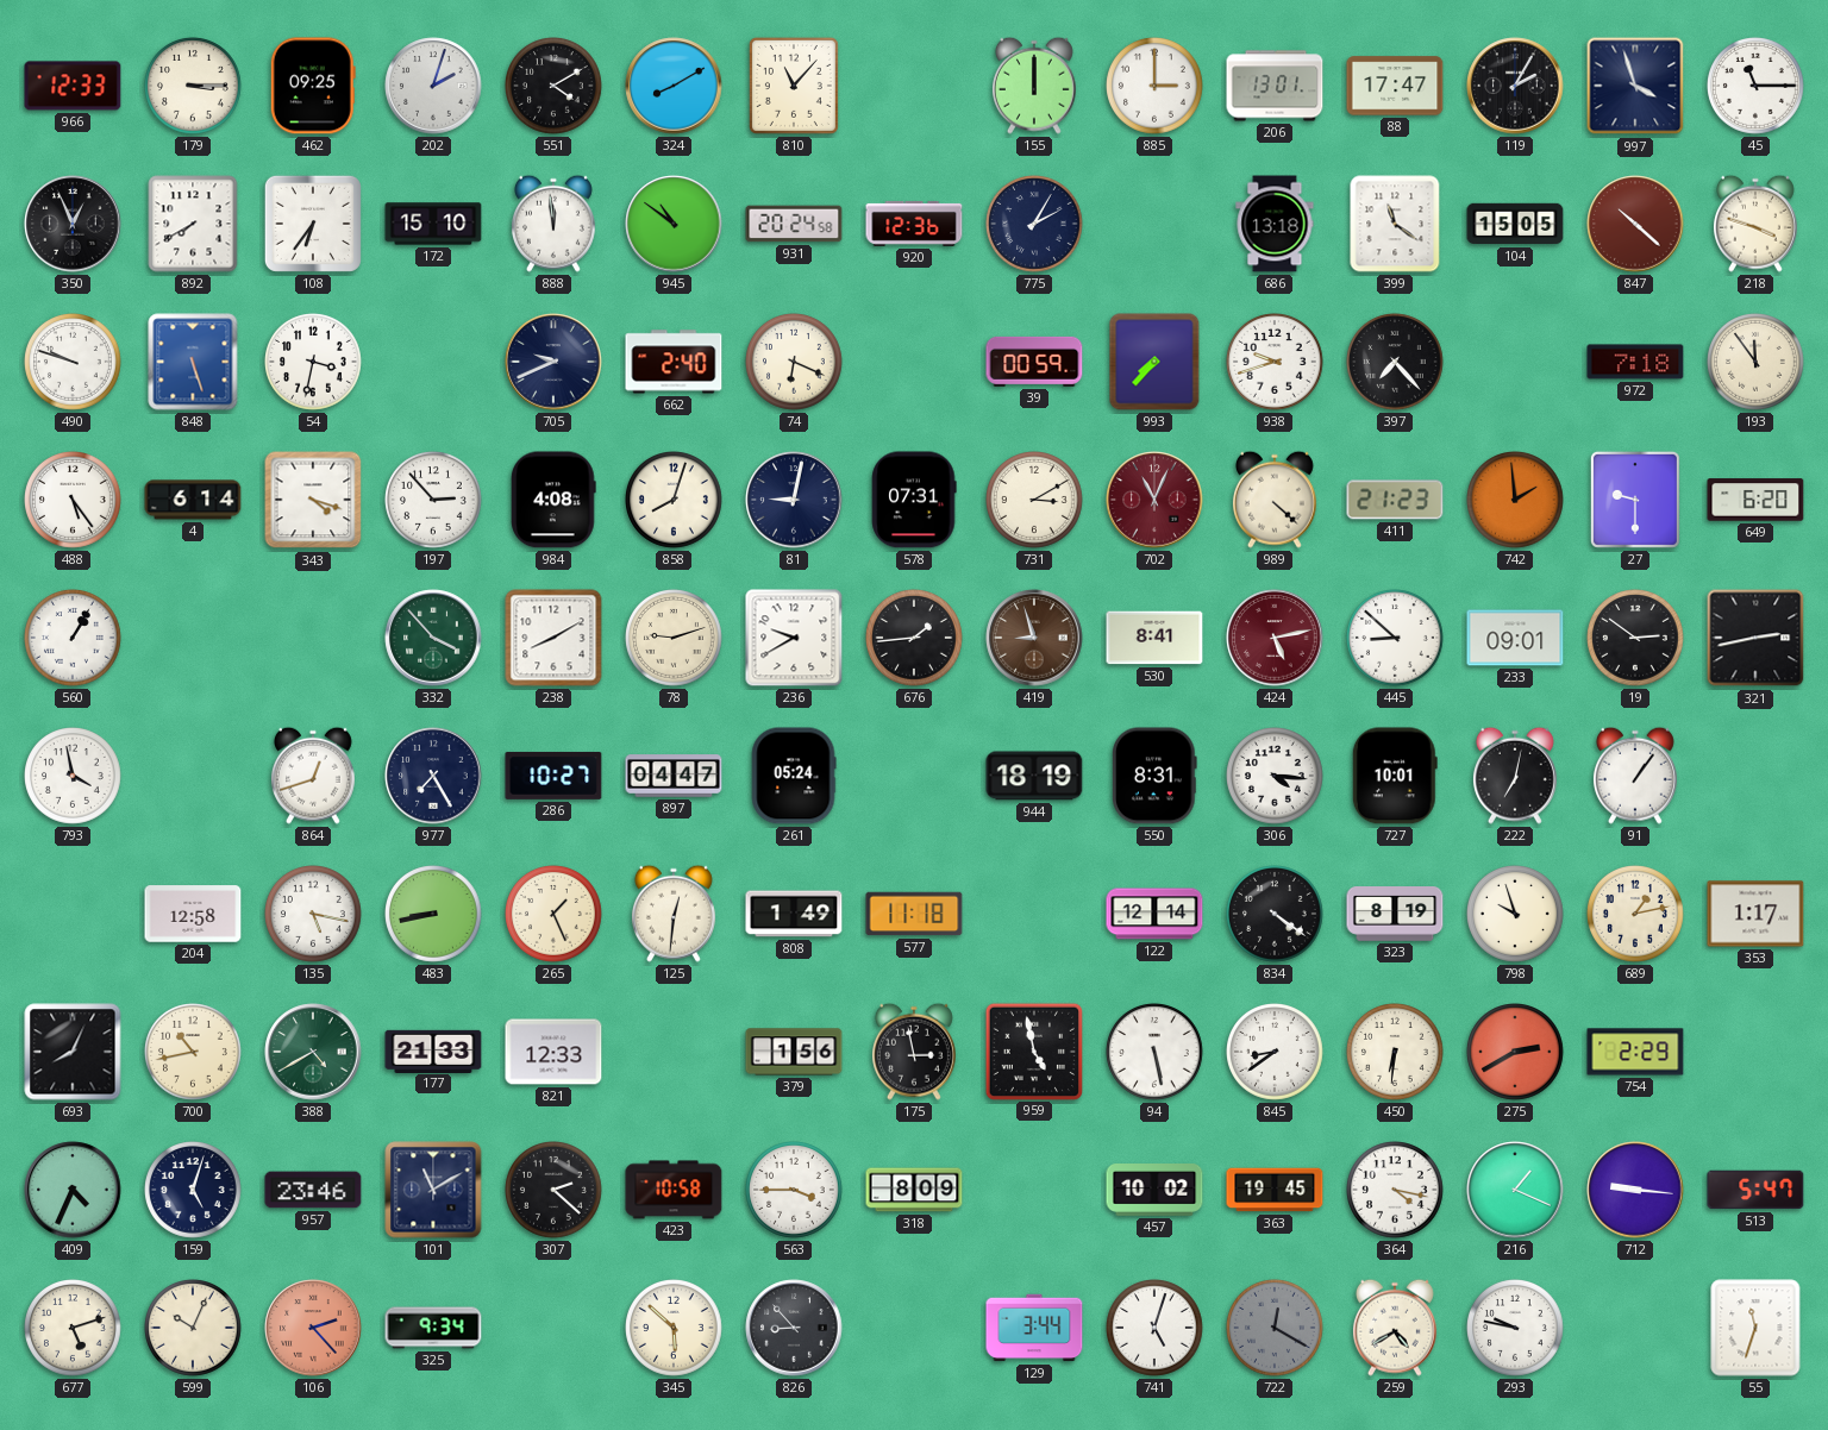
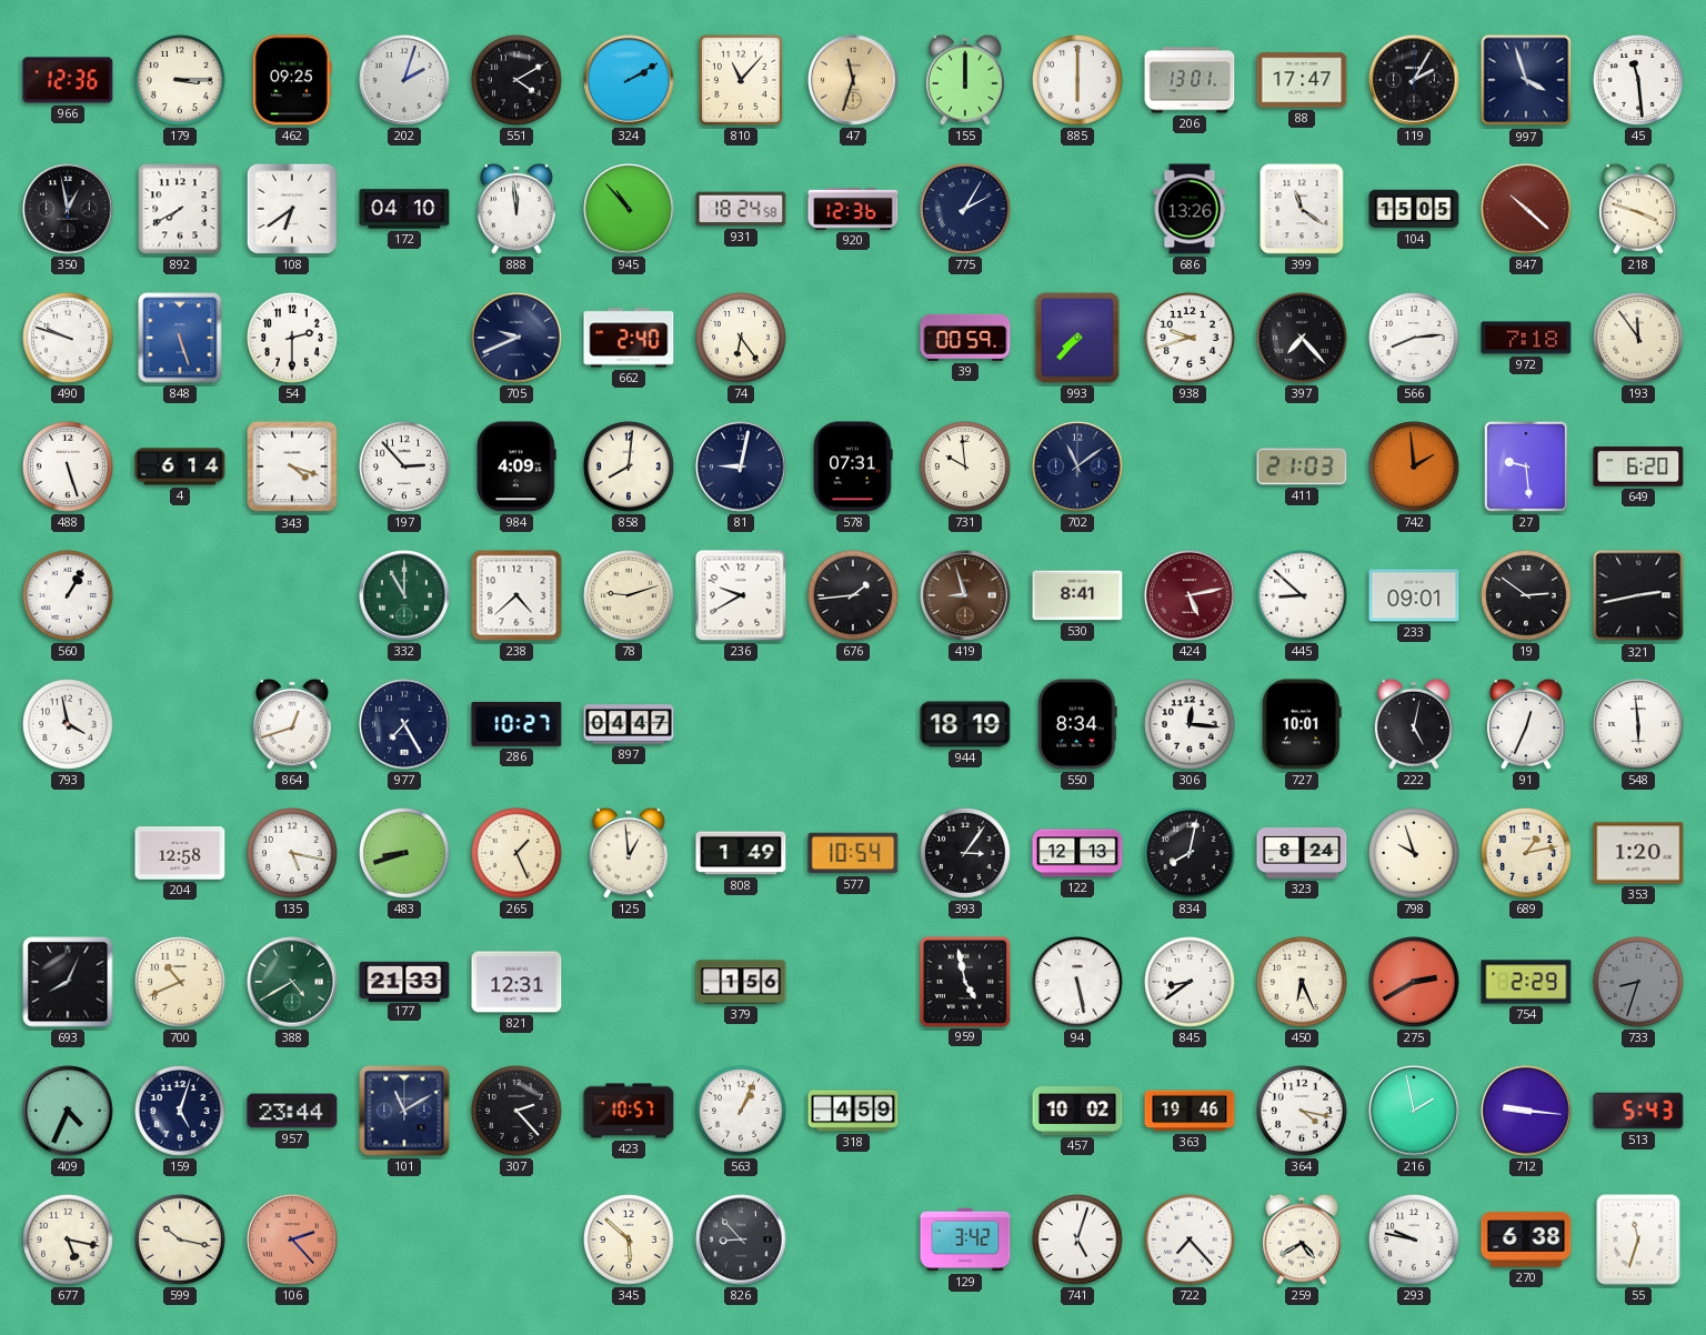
966: 12:33 -> 12:36 (68, 80)
324: 8:10 -> 2:10 (629, 80)
47: none -> 11:33 (853, 80)
885: 3:00 -> 6:00 (1078, 81)
45: 11:15 -> 11:29 (1639, 81)
350: 12:56 -> 12:58 (68, 209)
108: 6:36 -> 6:39 (292, 209)
172: 15:10 -> 04:10 (404, 209)
945: 10:51 -> 10:53 (629, 209)
931: 20:24 -> 18:24 (741, 209)
686: 13:18 -> 13:26 (1190, 209)
54: 3:32 -> 2:30 (293, 339)
74: 6:19 -> 6:24 (742, 339)
566: none -> 8:14 (1415, 339)
488: 5:24 -> 5:27 (69, 468)
984: 4:08 -> 4:09 (516, 466)
858: 8:03 -> 8:01 (630, 468)
731: 3:10 -> 9:59 (966, 468)
702: 11:04 -> 11:09 (1077, 466)
702 dial: burgundy -> navy (1077, 466)
989: 4:22 -> none (1275, 500)
411: 21:23 -> 21:03 (1302, 466)
27: 9:30 -> 9:29 (1526, 466)
332: 3:53 -> 11:00 (404, 595)
238: 8:10 -> 4:38 (516, 595)
261: 05:24 -> none (794, 776)
550: 8:31 -> 8:34 (1077, 724)
306: 4:16 -> 12:16 (1191, 725)
222: 7:02 -> 5:02 (1414, 724)
91: 1:06 -> 12:34 (1526, 724)
548: none -> 5:59 (1638, 724)
483: 8:43 -> 8:42 (405, 854)
125: 12:31 -> 12:59 (629, 853)
577: 11:18 -> 10:54 (853, 853)
393: none -> 3:06 (966, 854)
122: 12:14 -> 12:13 (1077, 853)
834: 4:21 -> 8:02 (1191, 854)
323: 8:19 -> 8:24 (1302, 853)
353: 1:17 -> 1:20 (1638, 853)
700: 10:43 -> 10:41 (181, 983)
821: 12:33 -> 12:31 (516, 982)
175: 2:58 -> none (914, 1052)
450: 6:31 -> 6:26 (1303, 983)
733: none -> 8:33 (1639, 983)
957: 23:46 -> 23:44 (292, 1111)
307: 2:22 -> 2:23 (518, 1112)
423: 10:58 -> 10:57 (629, 1111)
563: 3:45 -> 1:04 (742, 1112)
318: 8:09 -> 4:59 (853, 1111)
363: 19:45 -> 19:46 (1190, 1111)
216: 1:19 -> 1:58 (1414, 1111)
513: 5:47 -> 5:43 (1638, 1111)
677: 5:12 -> 5:17 (69, 1241)
599: 10:04 -> 10:17 (181, 1241)
325: 9:34 -> none (433, 1328)
129: 3:44 -> 3:42 (965, 1239)
722: 12:20 -> 7:23 (1191, 1241)
722 dial: grey -> white (1191, 1241)
270: none -> 6:38 (1526, 1239)
